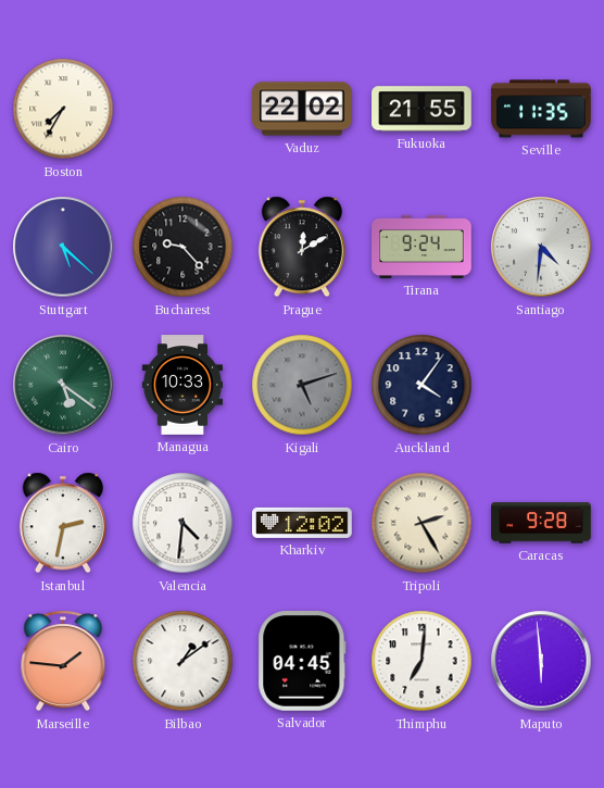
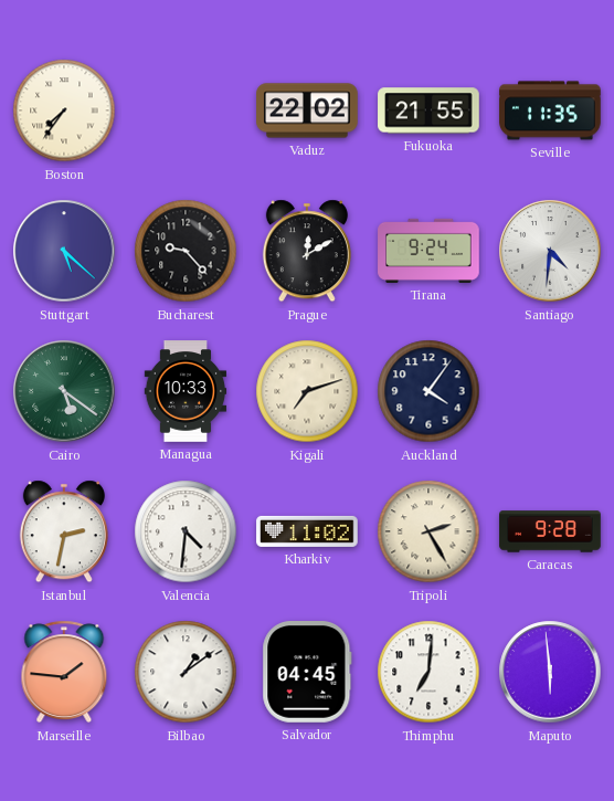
Boston: 7:35 -> 7:36 (64, 110)
Kigali: 5:12 -> 7:12 (307, 391)
Kigali dial: grey -> cream (307, 391)
Kharkiv: 12:02 -> 11:02 (307, 531)
